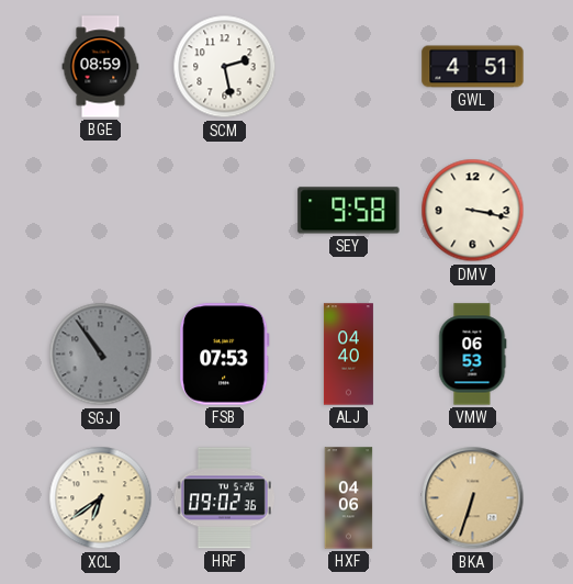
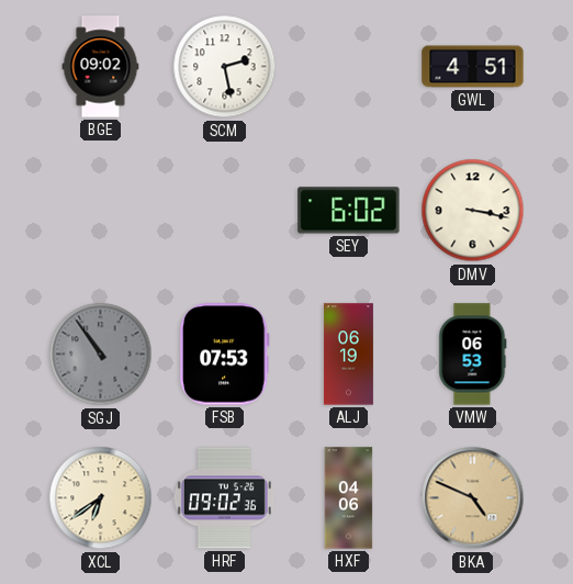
BGE: 08:59 -> 09:02 (101, 67)
SEY: 9:58 -> 6:02 (349, 211)
ALJ: 04:40 -> 06:19 (348, 355)
BKA: 6:33 -> 4:49 (473, 498)
